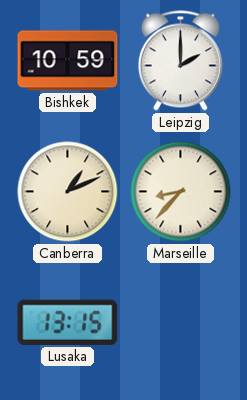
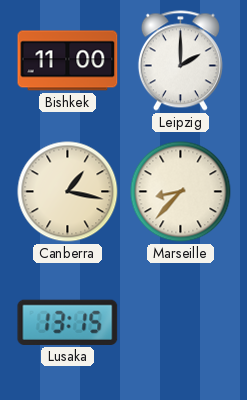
Bishkek: 10:59 -> 11:00 (68, 61)
Canberra: 1:11 -> 1:17 (68, 192)
